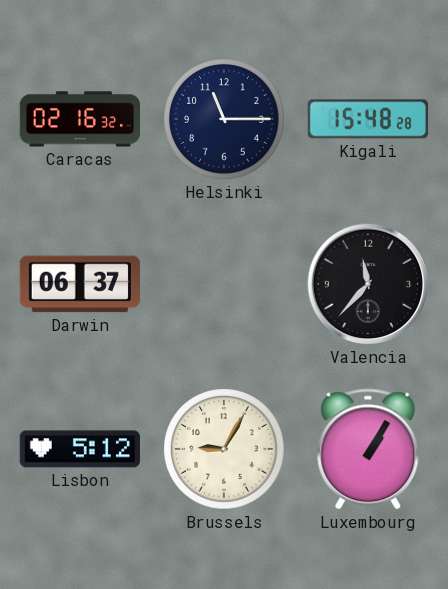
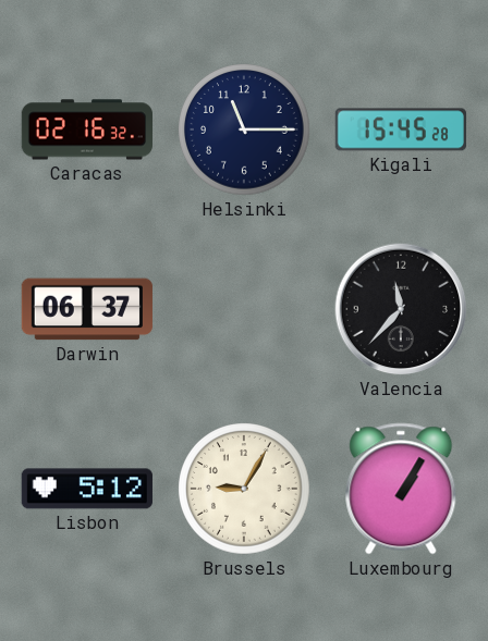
Kigali: 15:48 -> 15:45 (401, 130)
